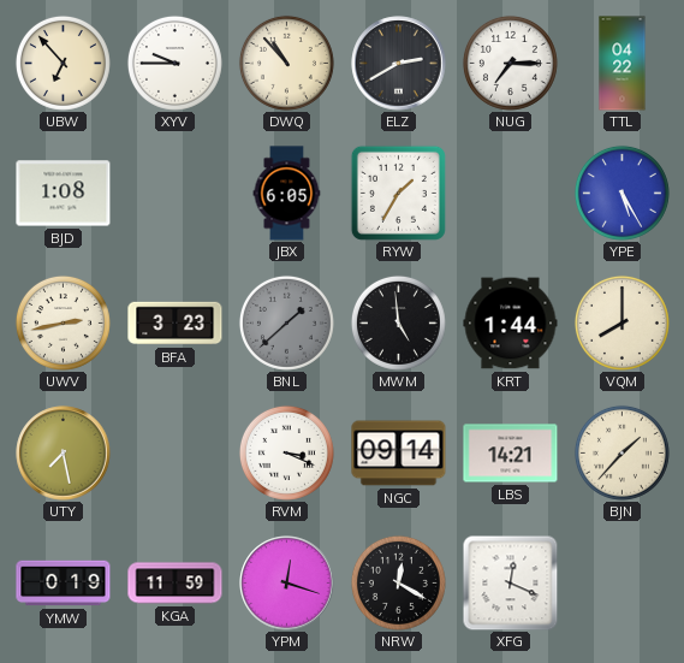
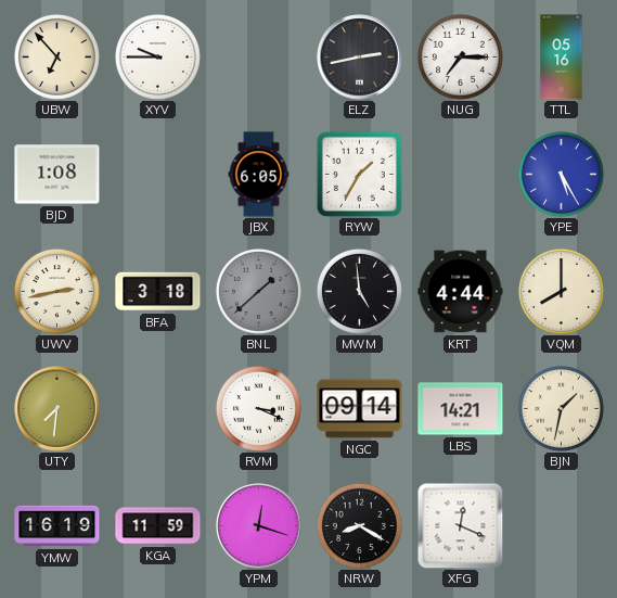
DWQ: 10:53 -> none (286, 63)
ELZ: 2:40 -> 2:43 (360, 58)
TTL: 04:22 -> 05:16 (562, 58)
BFA: 3:23 -> 3:18 (158, 292)
KRT: 1:44 -> 4:44 (461, 292)
UTY: 7:28 -> 7:31 (57, 409)
BJN: 1:37 -> 1:32 (561, 408)
YMW: 0:19 -> 16:19 (57, 526)
NRW: 12:20 -> 8:20 (359, 525)
